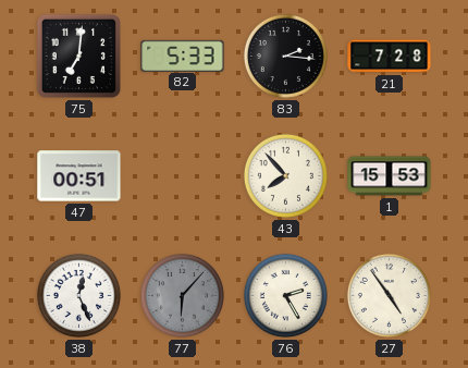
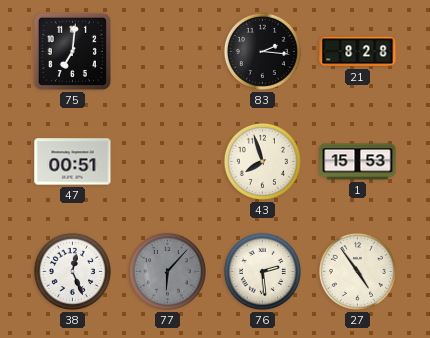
82: 5:33 -> none (183, 56)
21: 7:28 -> 8:28 (358, 52)
43: 7:53 -> 7:57 (262, 161)
76: 2:25 -> 2:29 (262, 271)
